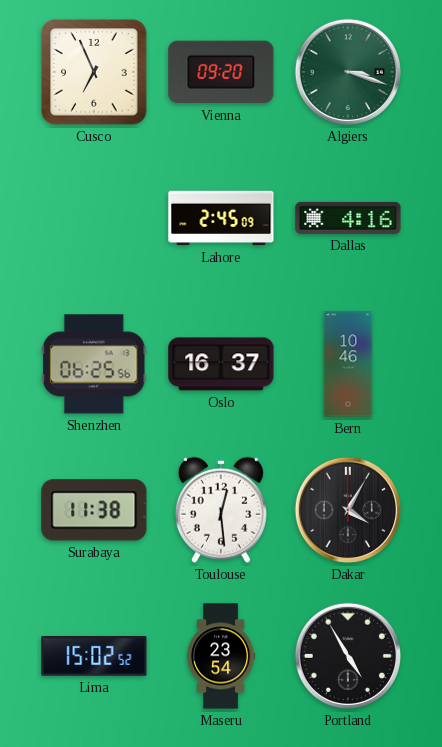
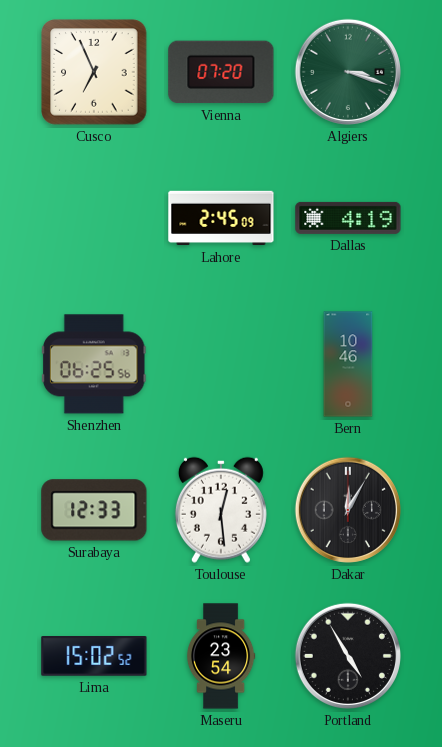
Vienna: 09:20 -> 07:20 (221, 72)
Dallas: 4:16 -> 4:19 (348, 218)
Oslo: 16:37 -> none (221, 364)
Surabaya: 11:38 -> 12:33 (94, 510)
Dakar: 4:05 -> 12:05 (348, 510)
